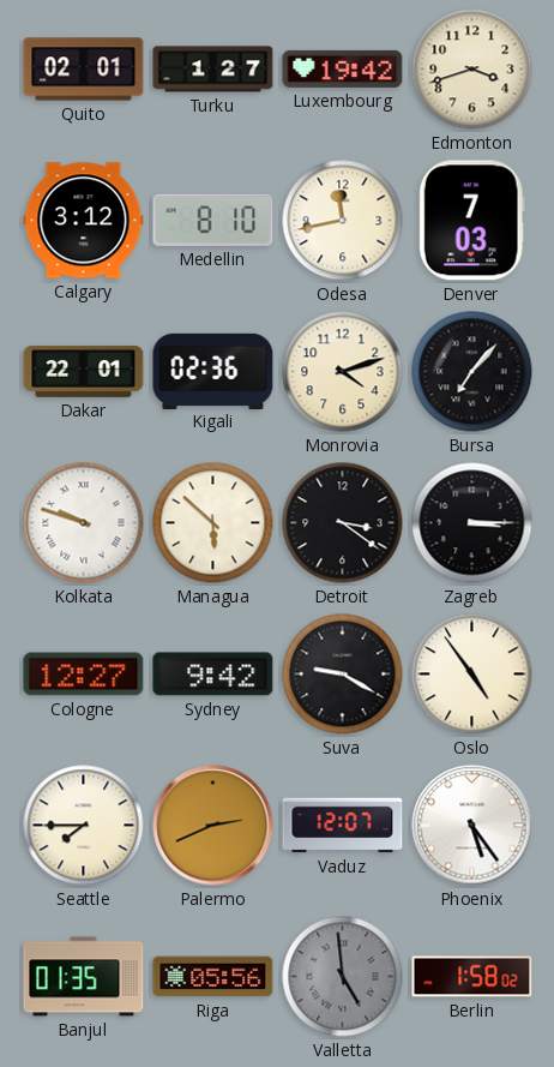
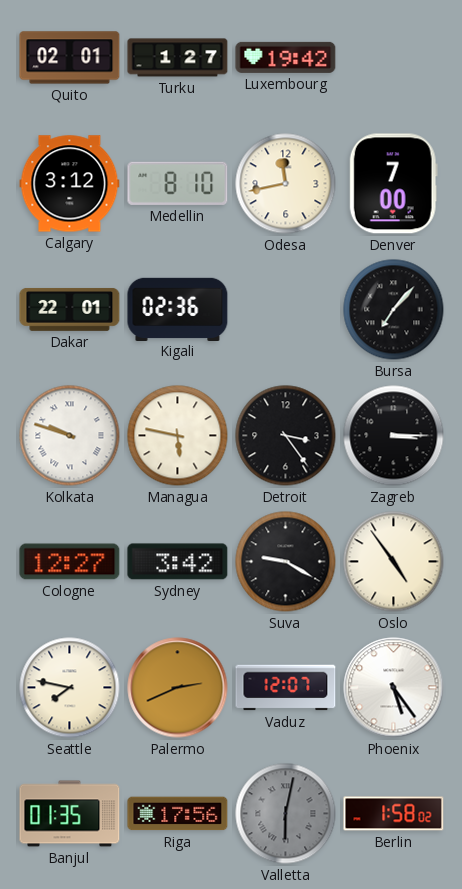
Edmonton: 3:42 -> none (472, 70)
Denver: 7:03 -> 7:00 (393, 184)
Monrovia: 4:12 -> none (343, 372)
Managua: 5:52 -> 5:47 (178, 436)
Detroit: 3:21 -> 3:24 (286, 436)
Sydney: 9:42 -> 3:42 (178, 562)
Seattle: 7:45 -> 7:47 (70, 688)
Riga: 05:56 -> 17:56 (178, 814)
Valletta: 4:59 -> 6:02 (286, 814)
